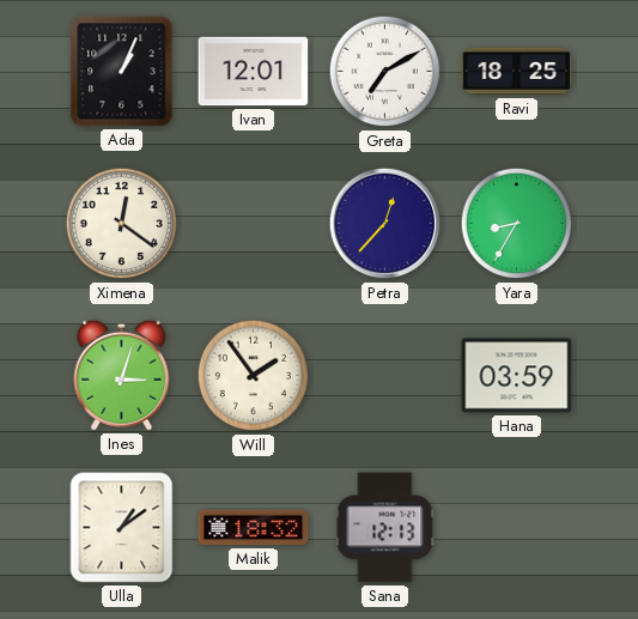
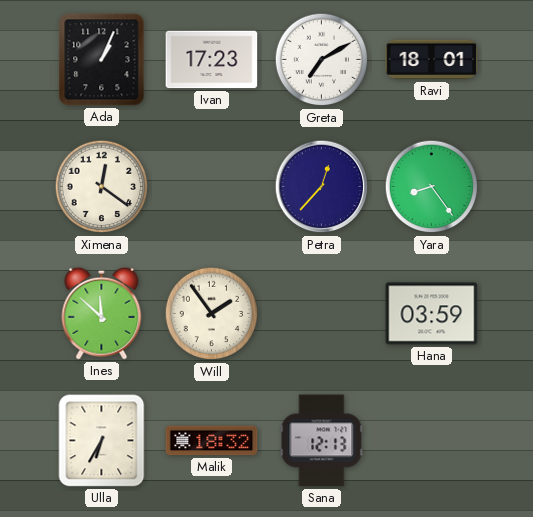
Ivan: 12:01 -> 17:23 (212, 60)
Ravi: 18:25 -> 18:01 (432, 60)
Yara: 8:35 -> 8:24 (432, 187)
Ines: 3:03 -> 11:52 (102, 313)
Ulla: 1:09 -> 6:35 (102, 441)
